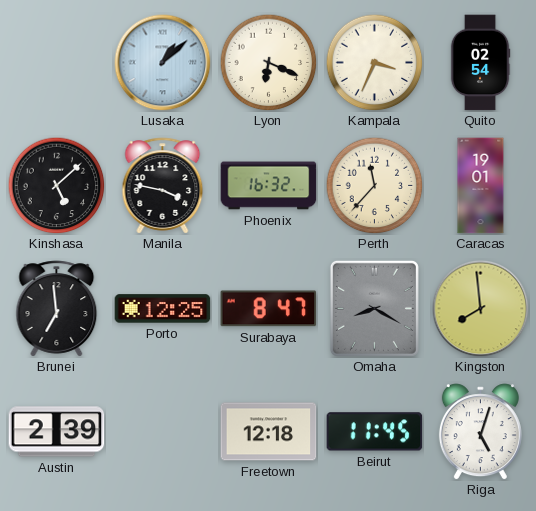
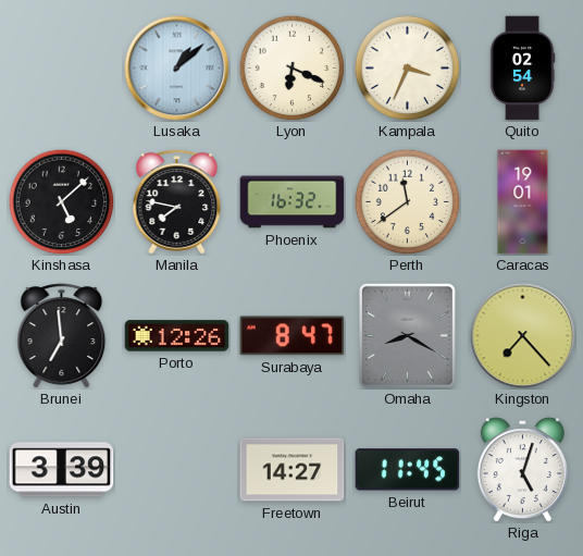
Manila: 3:47 -> 7:47 (177, 202)
Perth: 11:37 -> 11:39 (407, 201)
Porto: 12:25 -> 12:26 (177, 336)
Kingston: 7:59 -> 7:23 (523, 336)
Austin: 2:39 -> 3:39 (62, 470)
Freetown: 12:18 -> 14:27 (293, 470)
